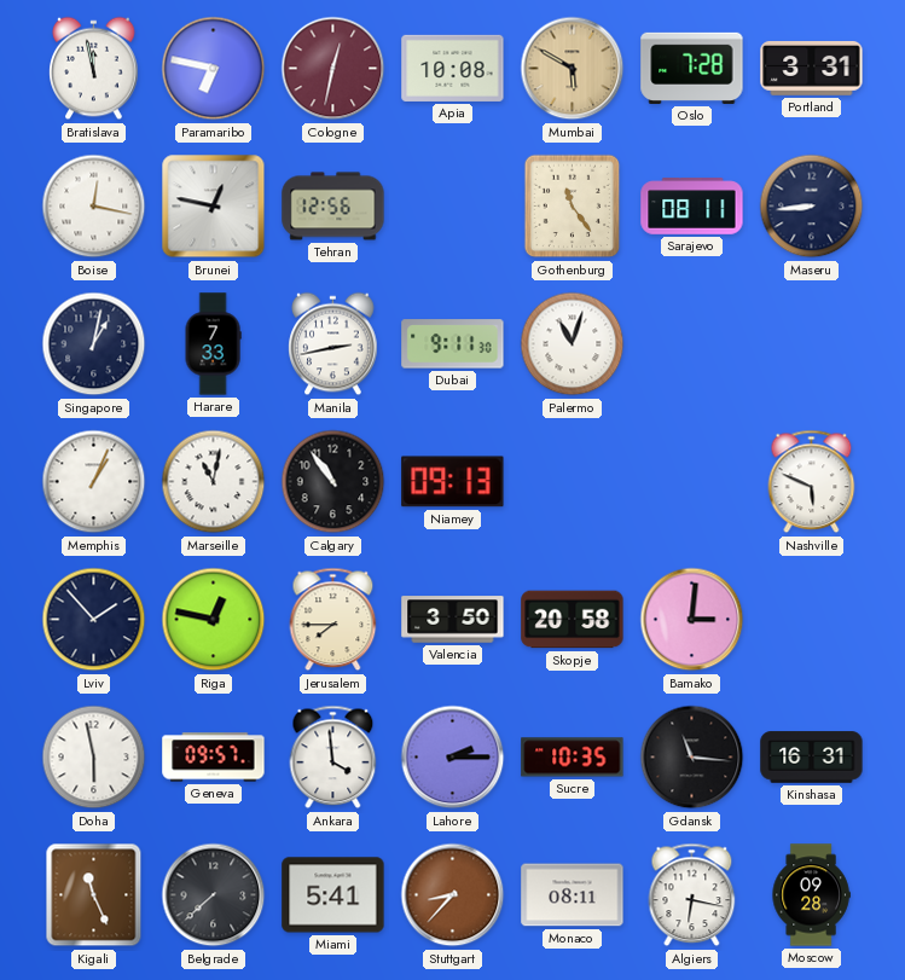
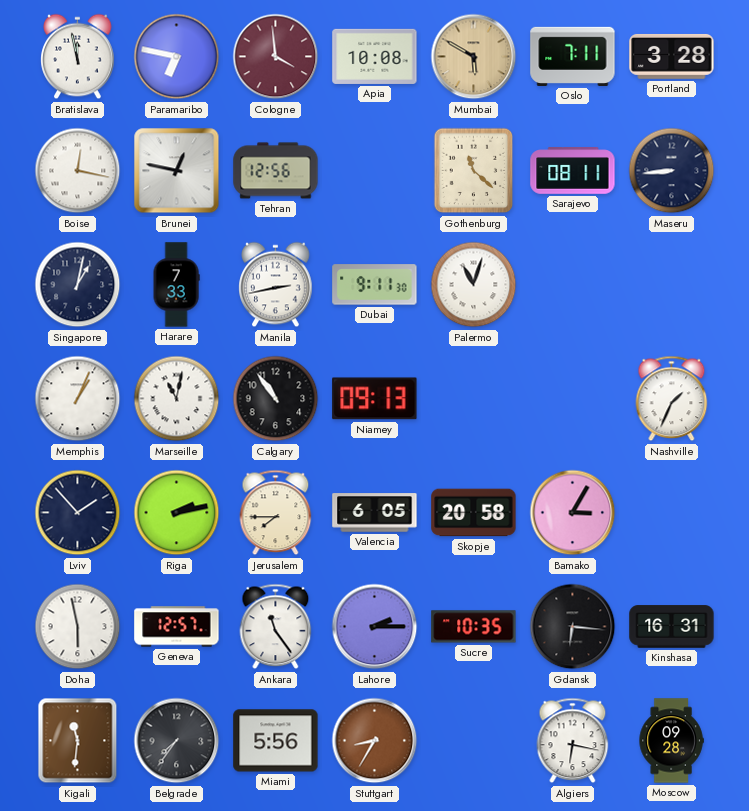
Cologne: 12:32 -> 3:59 (276, 57)
Oslo: 7:28 -> 7:11 (573, 56)
Portland: 3:31 -> 3:28 (672, 57)
Gothenburg: 11:24 -> 11:22 (474, 171)
Nashville: 5:49 -> 1:34 (672, 399)
Riga: 12:47 -> 2:13 (177, 513)
Valencia: 3:50 -> 6:05 (375, 513)
Bamako: 3:01 -> 3:05 (573, 513)
Geneva: 09:57 -> 12:57 (177, 627)
Ankara: 3:59 -> 11:24 (276, 627)
Gdansk: 11:16 -> 6:16 (573, 627)
Kigali: 11:26 -> 11:31 (78, 741)
Belgrade: 7:38 -> 7:36 (177, 741)
Miami: 5:41 -> 5:56 (276, 741)
Stuttgart: 8:37 -> 8:35 (375, 741)
Monaco: 08:11 -> none (573, 895)
